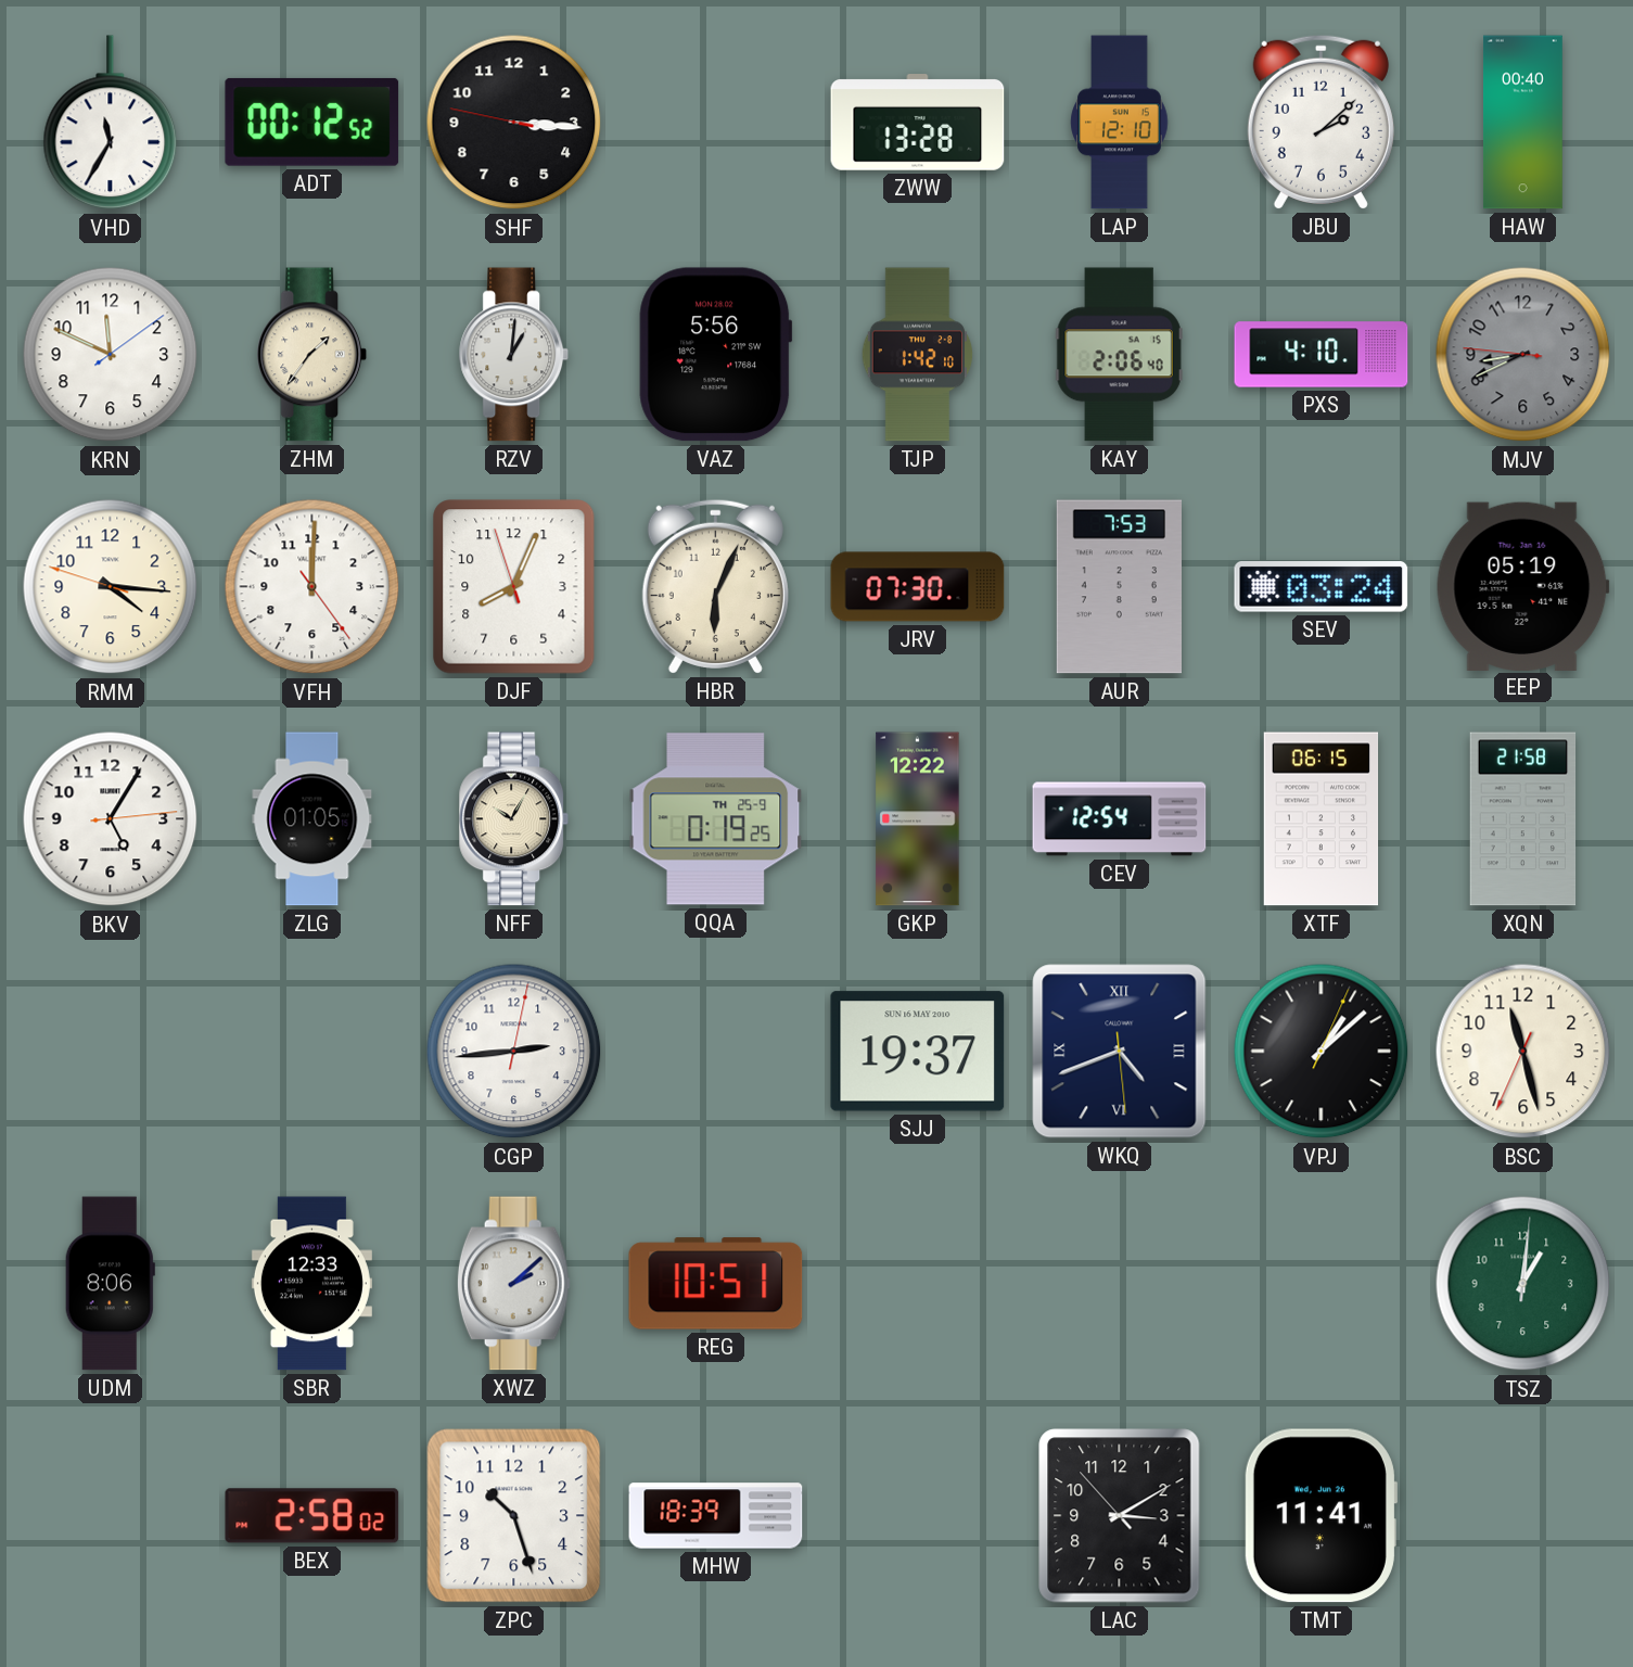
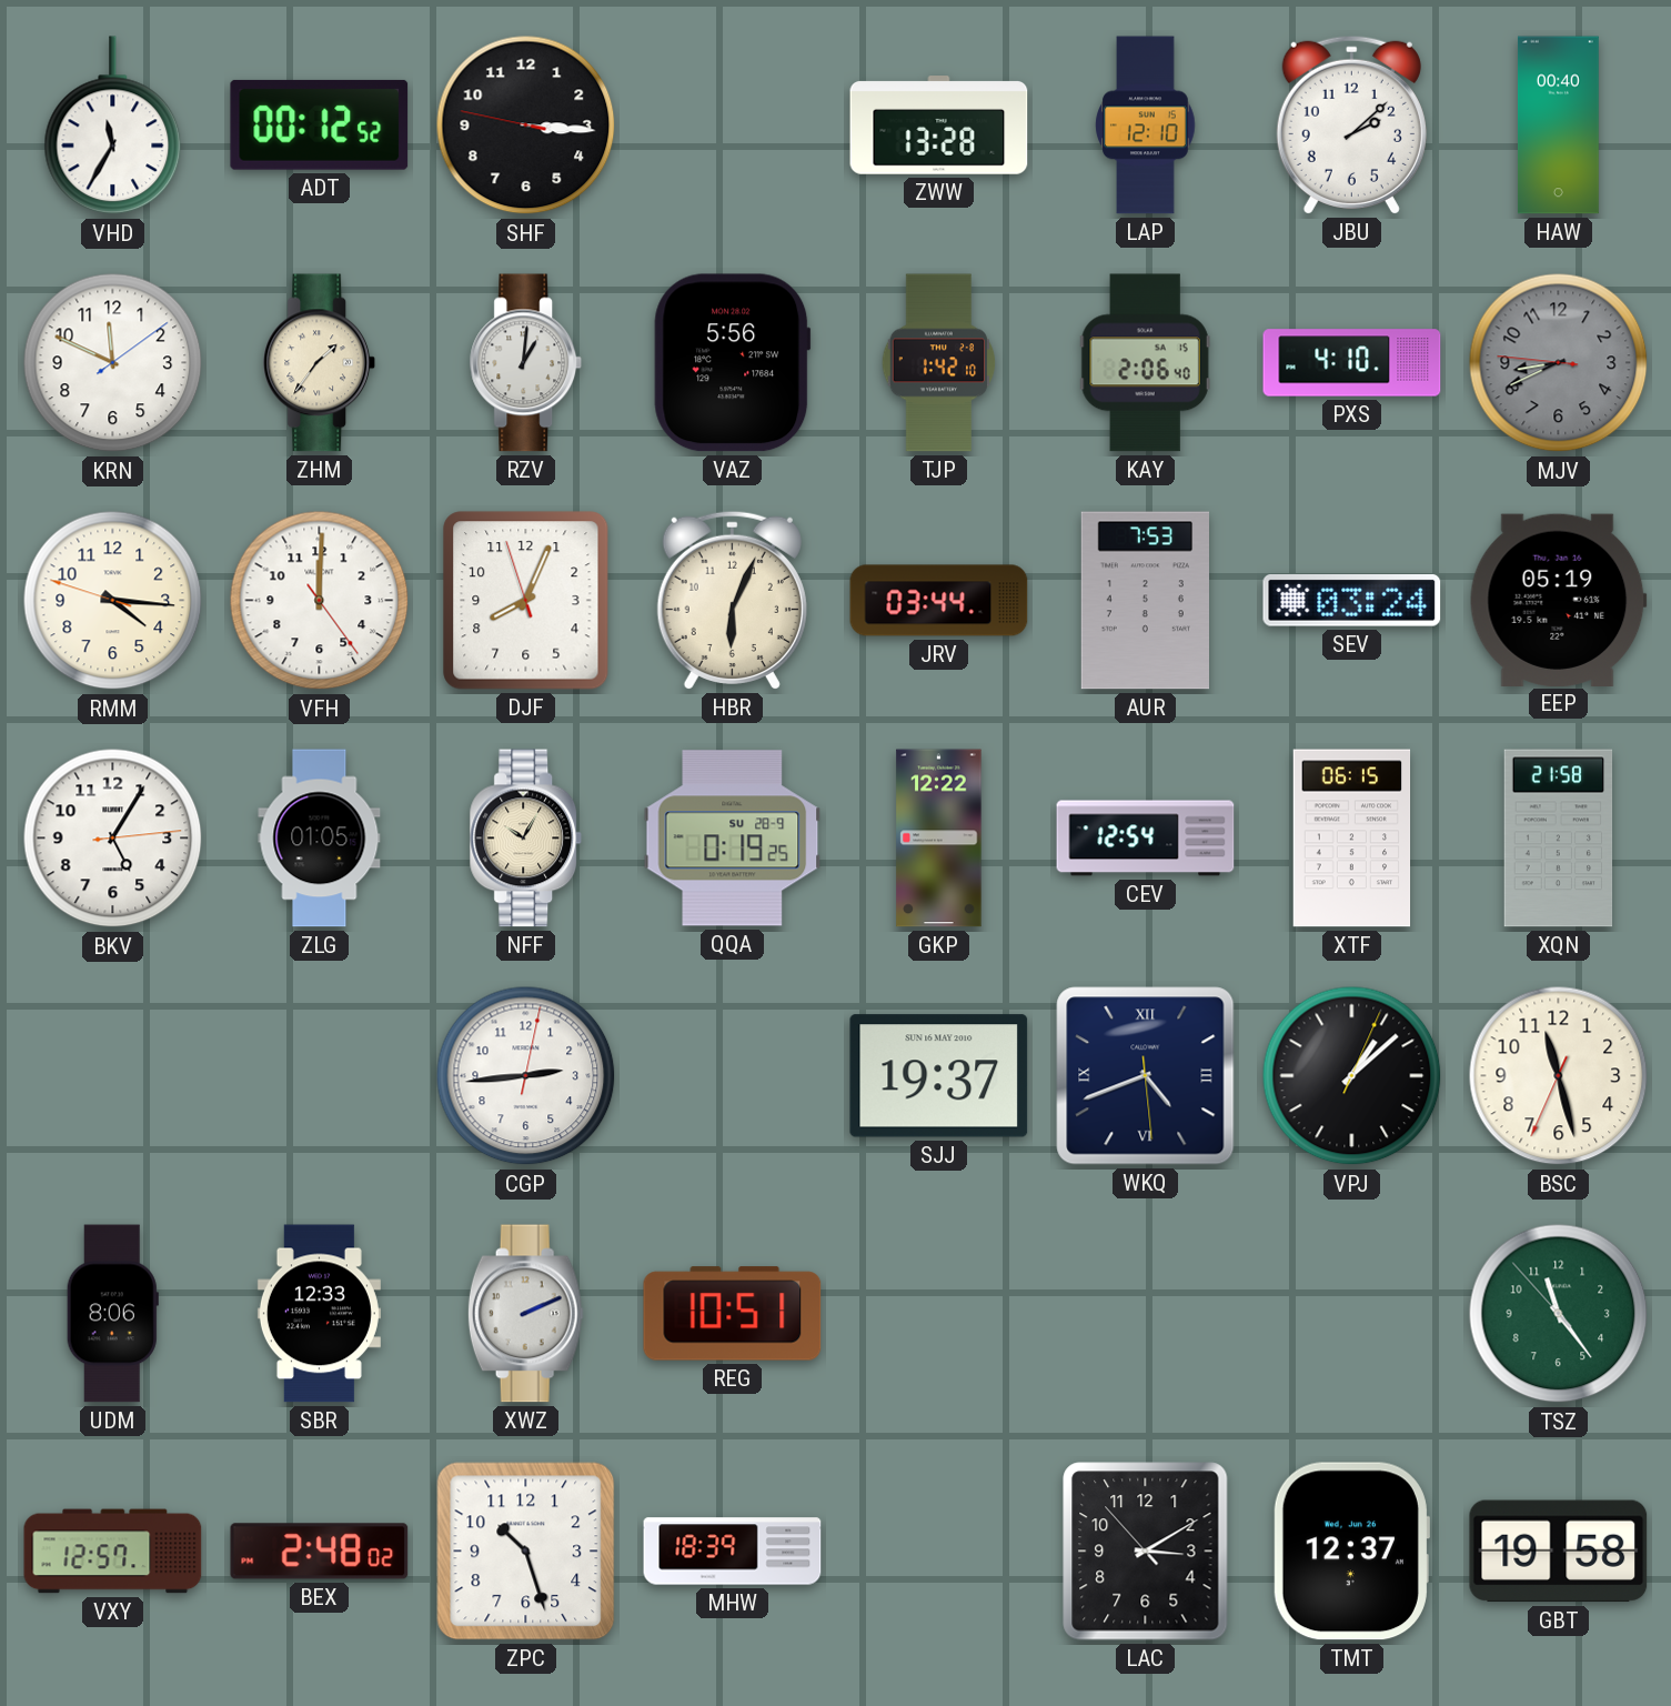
JRV: 07:30 -> 03:44 (939, 601)
QQA date: TH 25-9 -> SU 28-9 (733, 839)
XWZ: 2:08 -> 2:11 (525, 1314)
TSZ: 1:01 -> 11:23 (1559, 1314)
VXY: none -> 12:57 (113, 1552)
BEX: 2:58 -> 2:48 (320, 1552)
TMT: 11:41 -> 12:37 (1351, 1552)
GBT: none -> 19:58 (1559, 1552)
